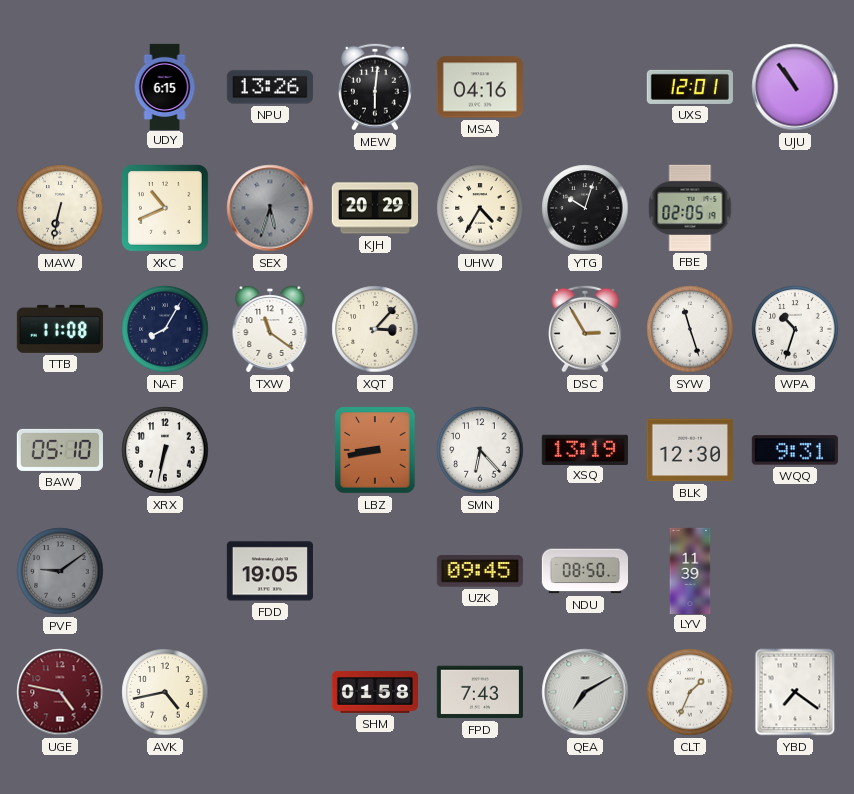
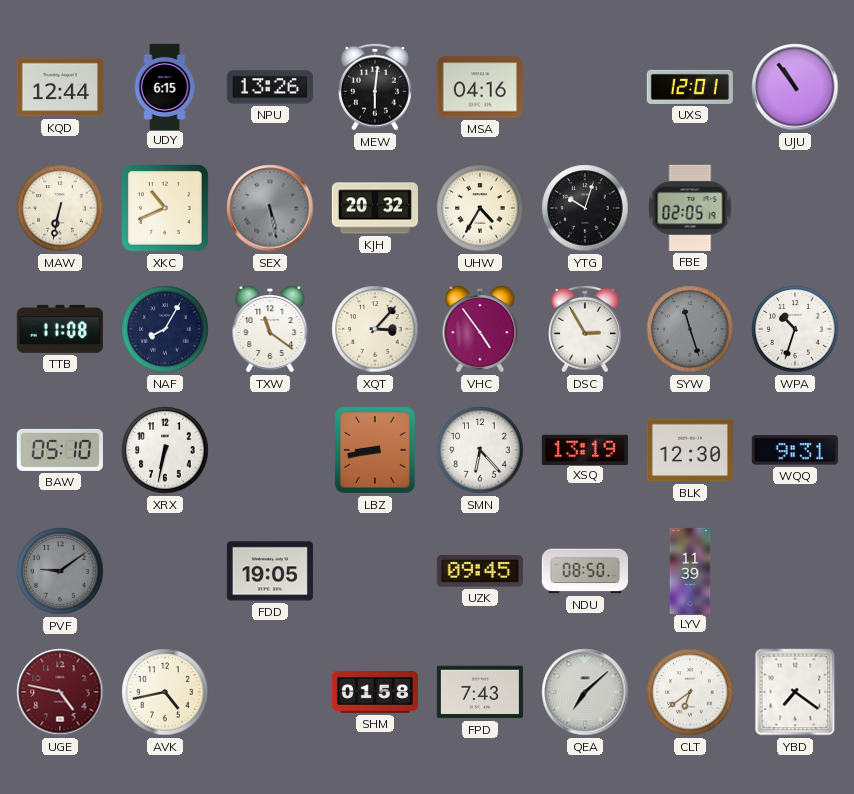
KQD: none -> 12:44 (60, 87)
SEX: 5:33 -> 5:28 (270, 208)
KJH: 20:29 -> 20:32 (374, 208)
VHC: none -> 4:54 (480, 329)
SYW dial: white -> grey (690, 329)
QEA: 7:10 -> 7:08 (585, 692)
CLT: 1:34 -> 6:39 (690, 692)
